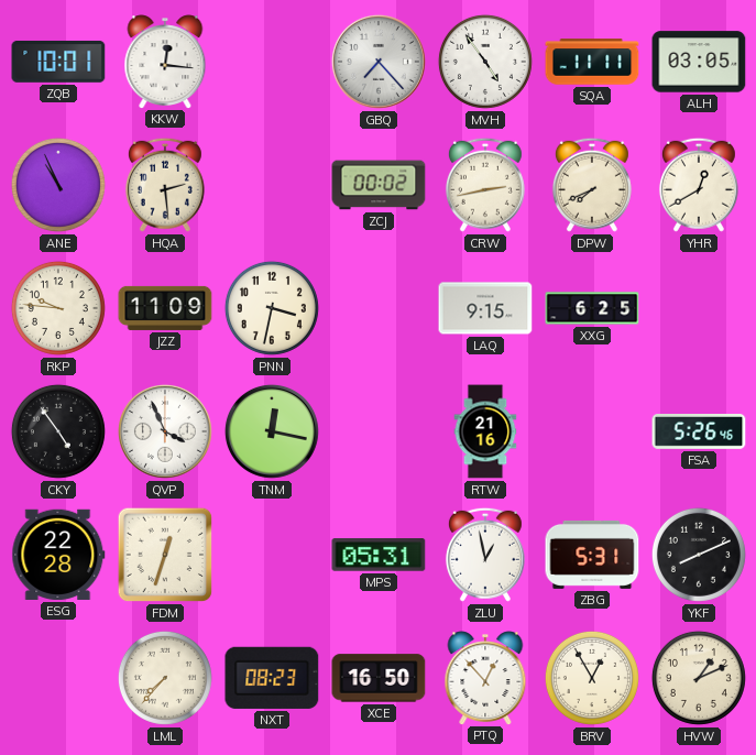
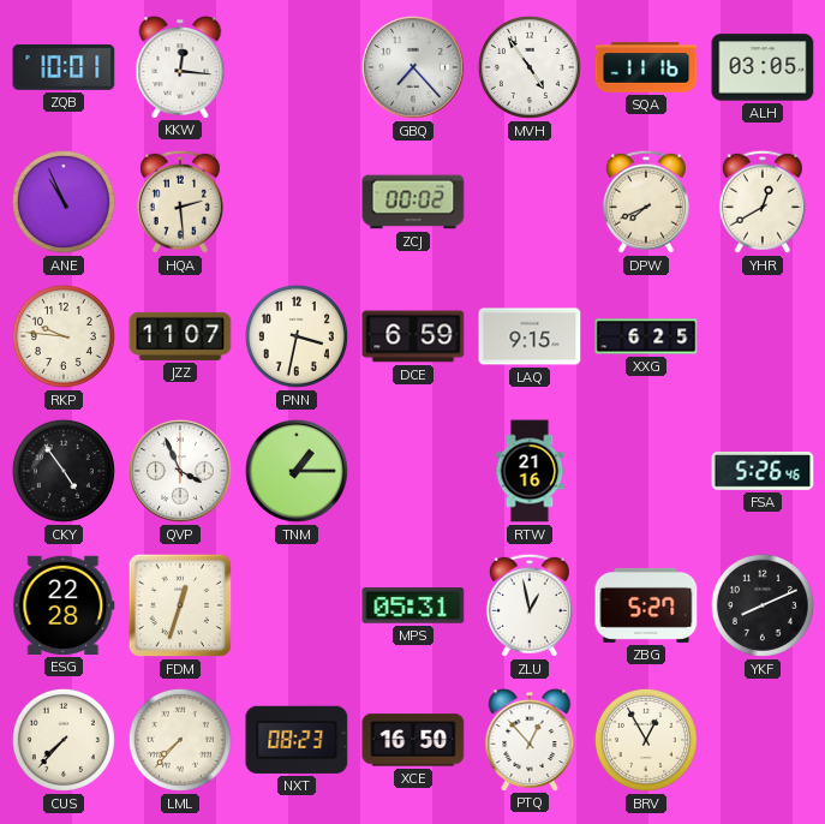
SQA: 11:11 -> 11:16 (646, 67)
CRW: 2:43 -> none (485, 185)
JZZ: 11:09 -> 11:07 (180, 336)
DCE: none -> 6:59 (413, 336)
TNM: 12:17 -> 1:15 (297, 471)
ZBG: 5:31 -> 5:27 (646, 605)
CUS: none -> 7:37 (64, 740)
HVW: 1:11 -> none (699, 678)
